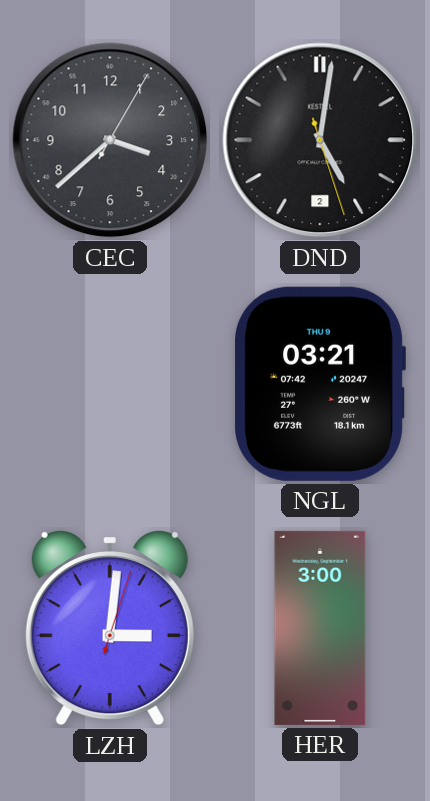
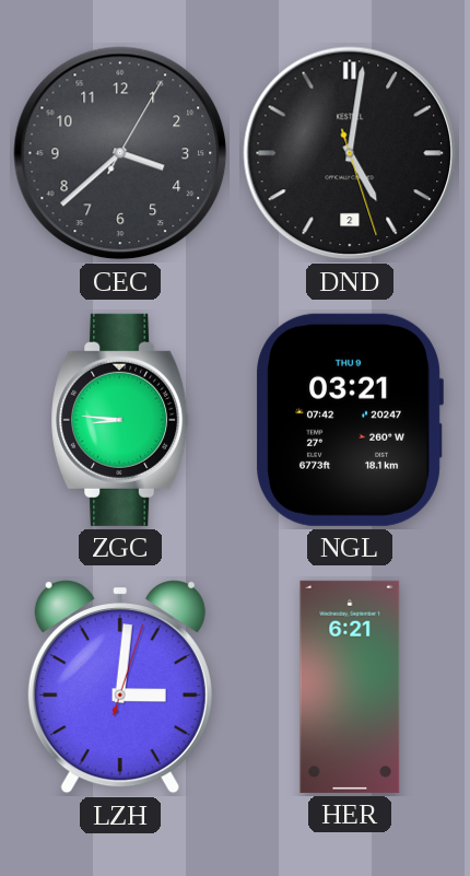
ZGC: none -> 8:46 (120, 420)
HER: 3:00 -> 6:21 (350, 687)
